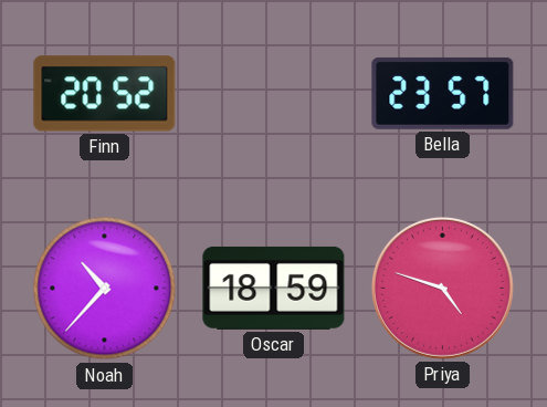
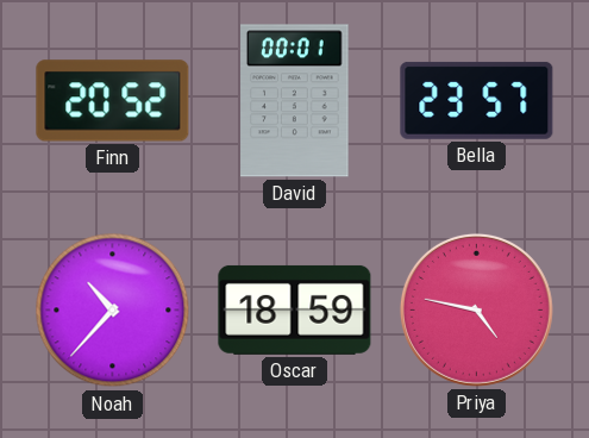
David: none -> 00:01 (295, 101)
Priya: 4:48 -> 4:47 (476, 309)
